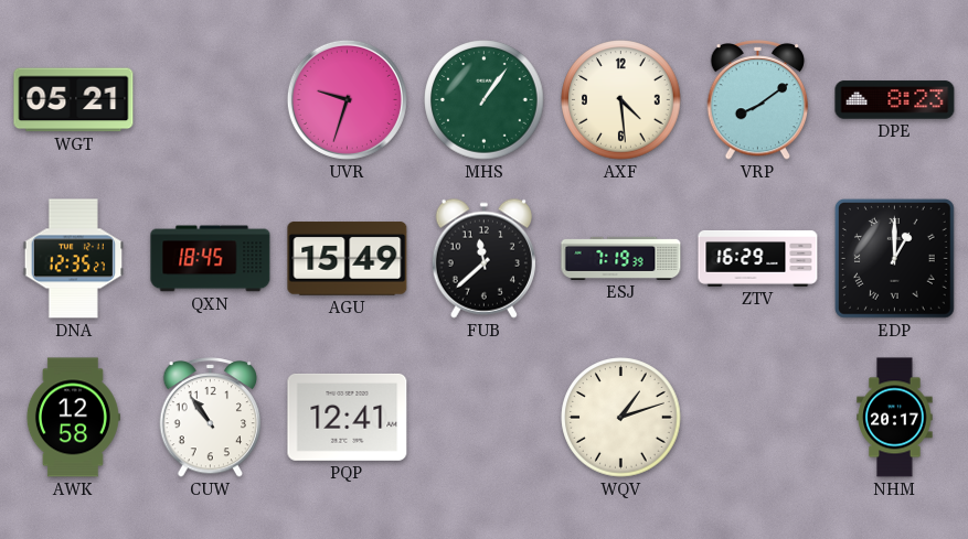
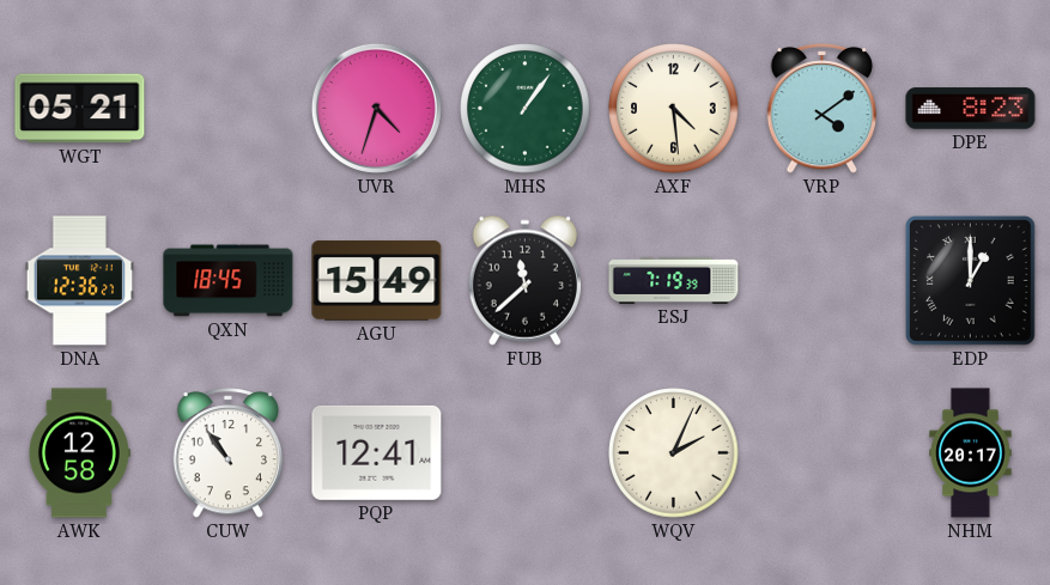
UVR: 9:33 -> 4:33 (376, 108)
VRP: 8:09 -> 4:09 (823, 109)
DNA: 12:35 -> 12:36 (79, 281)
ZTV: 16:29 -> none (758, 258)
WQV: 1:12 -> 2:04 (674, 453)
